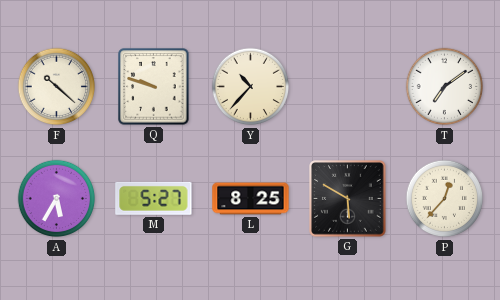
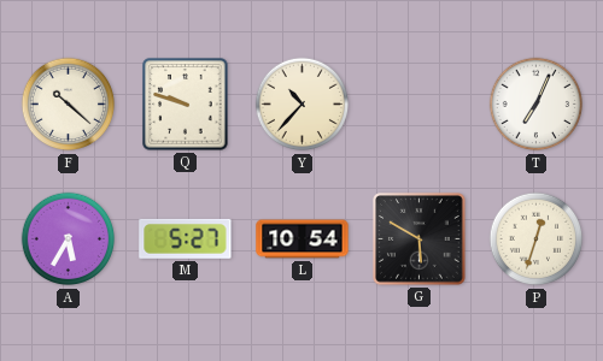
T: 7:09 -> 7:04 (537, 105)
L: 8:25 -> 10:54 (303, 239)
P: 12:37 -> 12:33 (537, 239)
